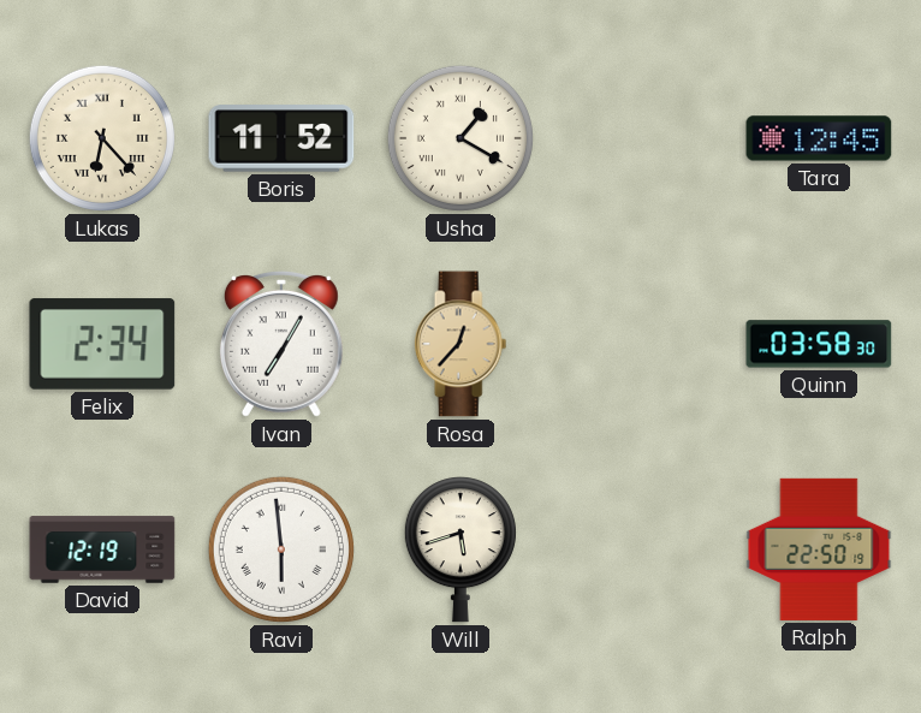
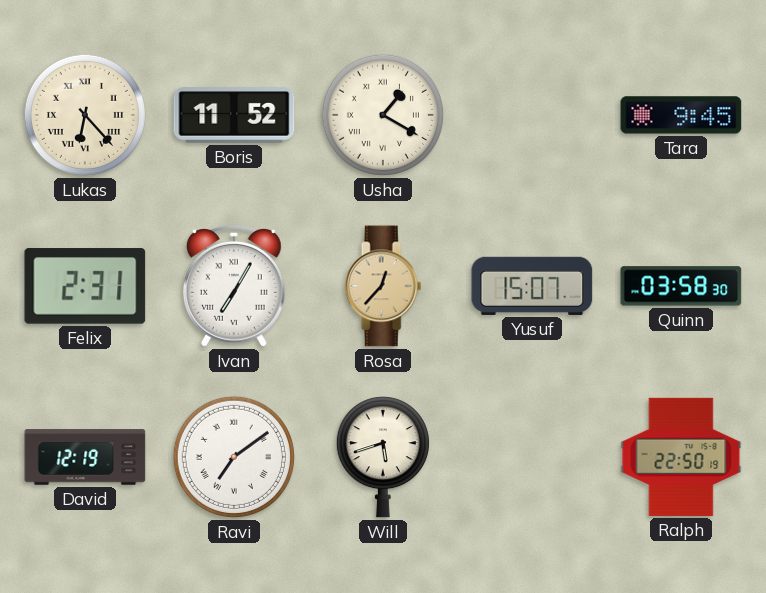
Tara: 12:45 -> 9:45 (681, 115)
Felix: 2:34 -> 2:31 (85, 286)
Yusuf: none -> 15:07 (532, 286)
Ravi: 5:59 -> 7:09 (234, 457)
